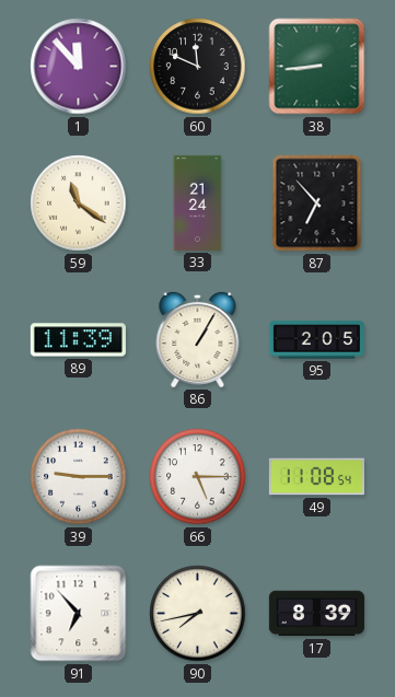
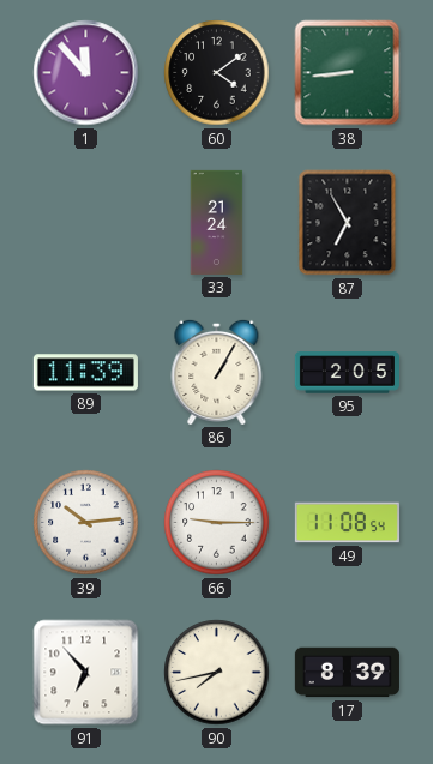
60: 11:49 -> 4:09 (217, 73)
59: 11:21 -> none (79, 204)
87: 6:53 -> 6:55 (348, 223)
39: 9:15 -> 10:14 (86, 523)
66: 5:15 -> 9:15 (217, 523)
